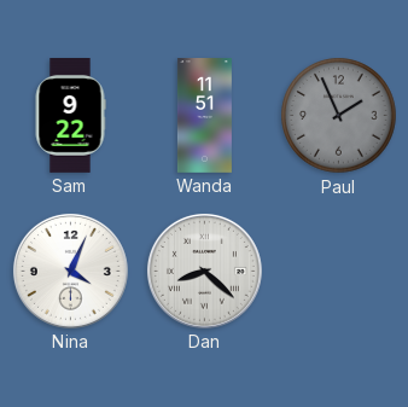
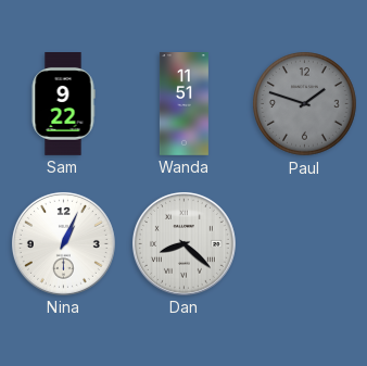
Paul: 1:56 -> 1:48 (305, 104)
Nina: 4:04 -> 1:04 (63, 243)
